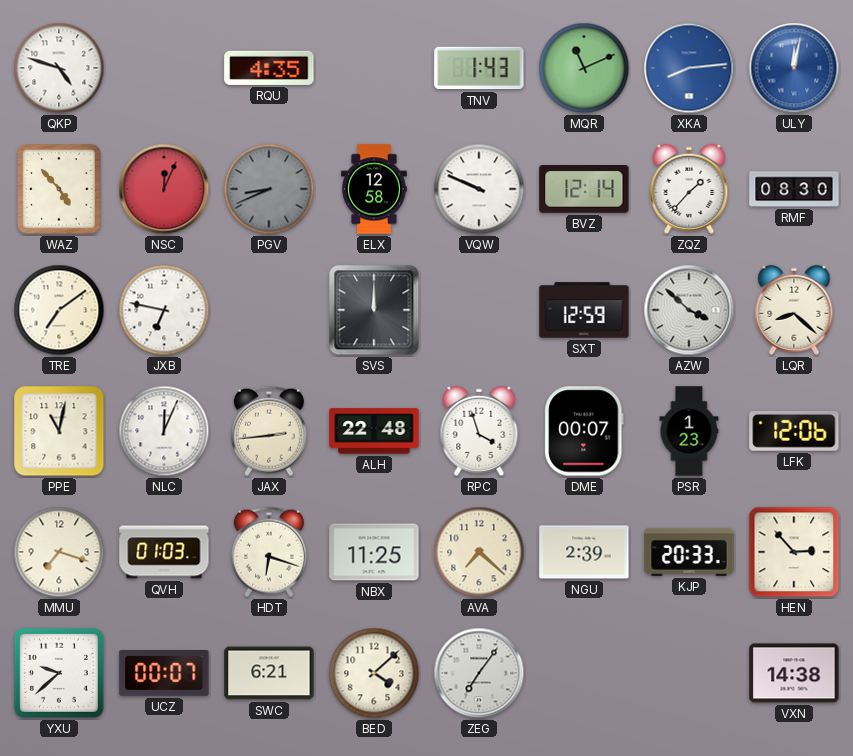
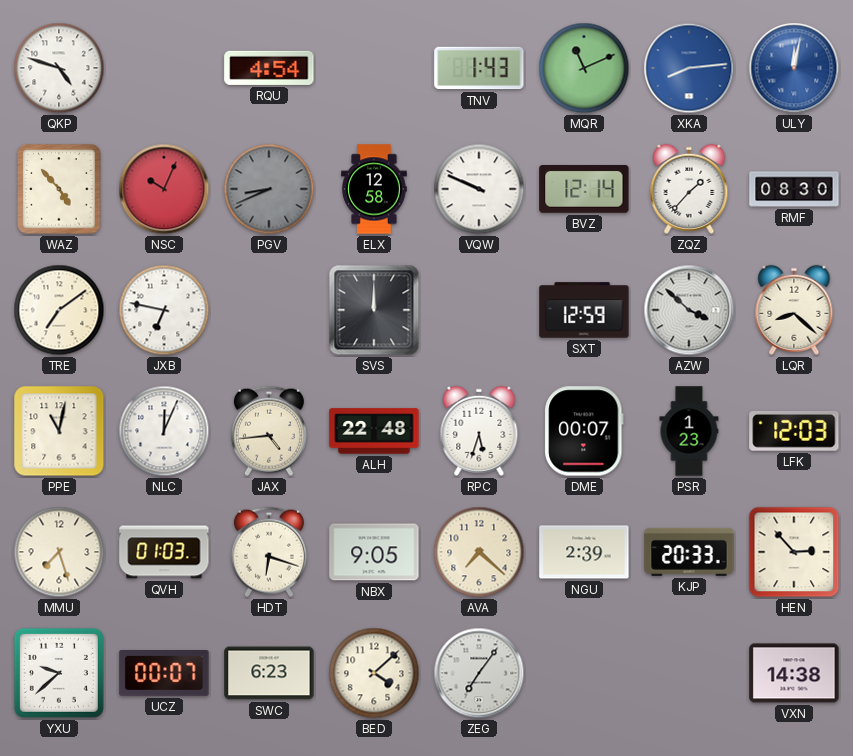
RQU: 4:35 -> 4:54 (269, 68)
NSC: 12:04 -> 10:04 (164, 189)
JAX: 2:44 -> 4:44 (269, 431)
RPC: 3:57 -> 5:33 (479, 431)
LFK: 12:06 -> 12:03 (794, 431)
MMU: 7:18 -> 7:27 (59, 552)
NBX: 11:25 -> 9:05 (374, 552)
SWC: 6:21 -> 6:23 (269, 673)
